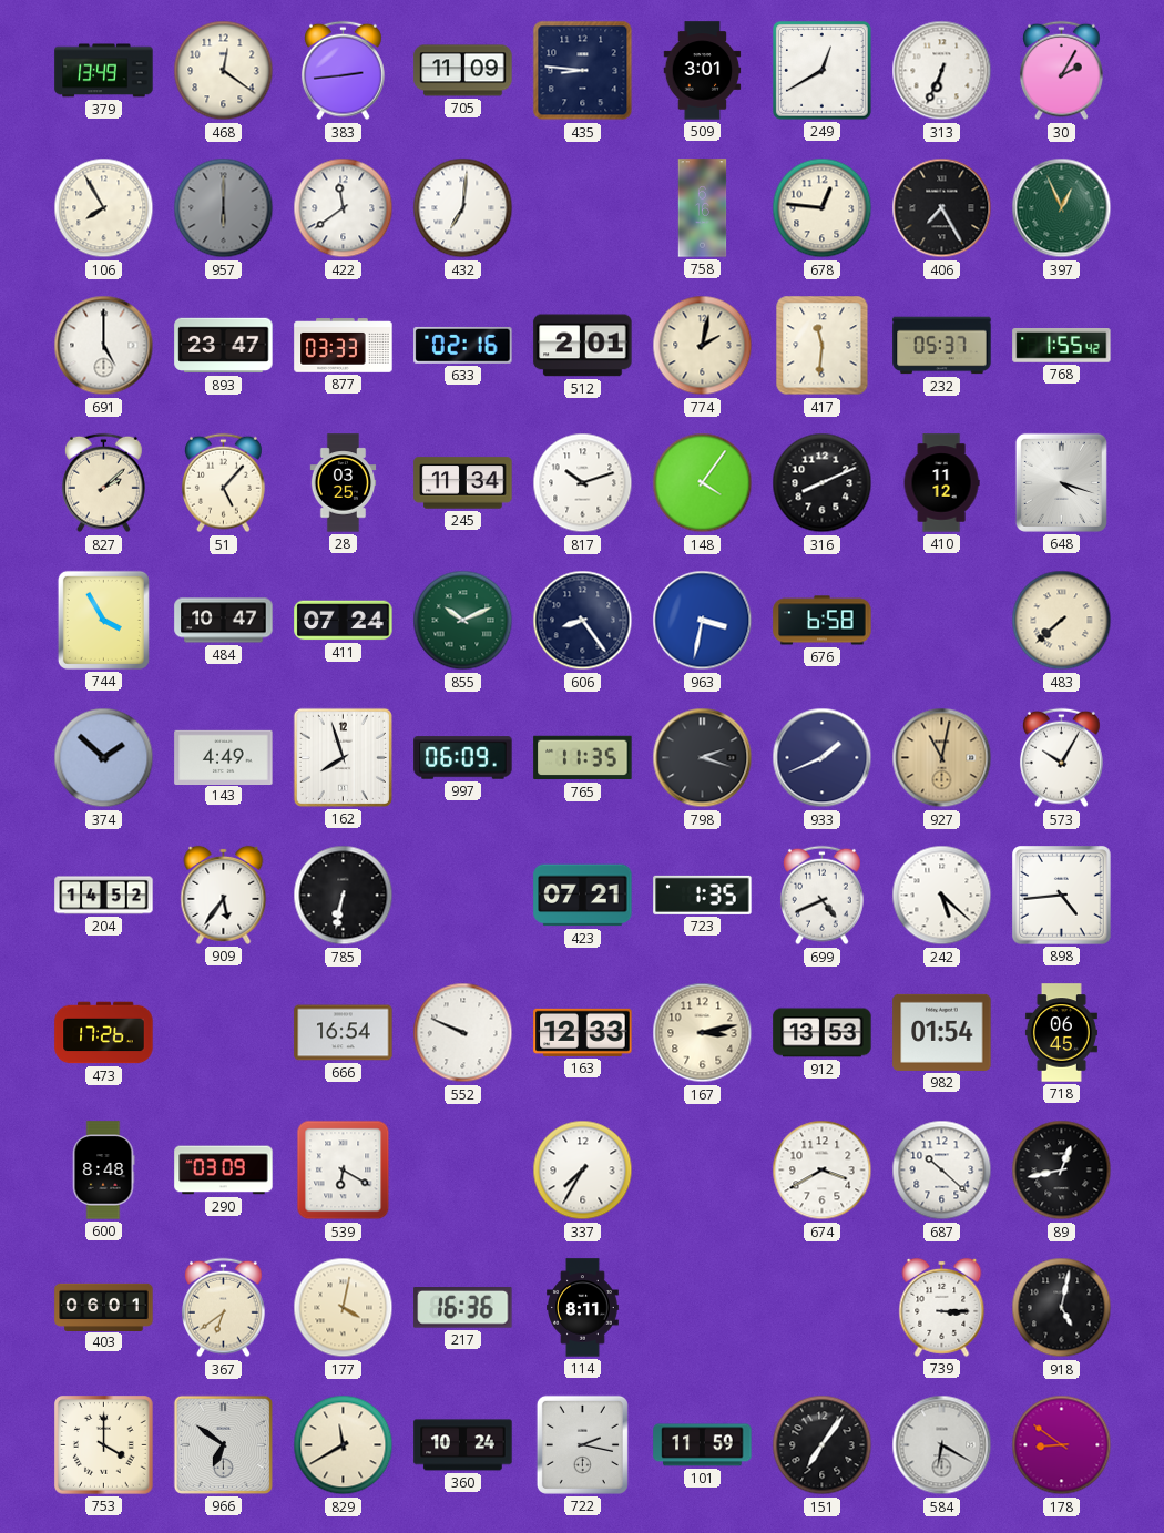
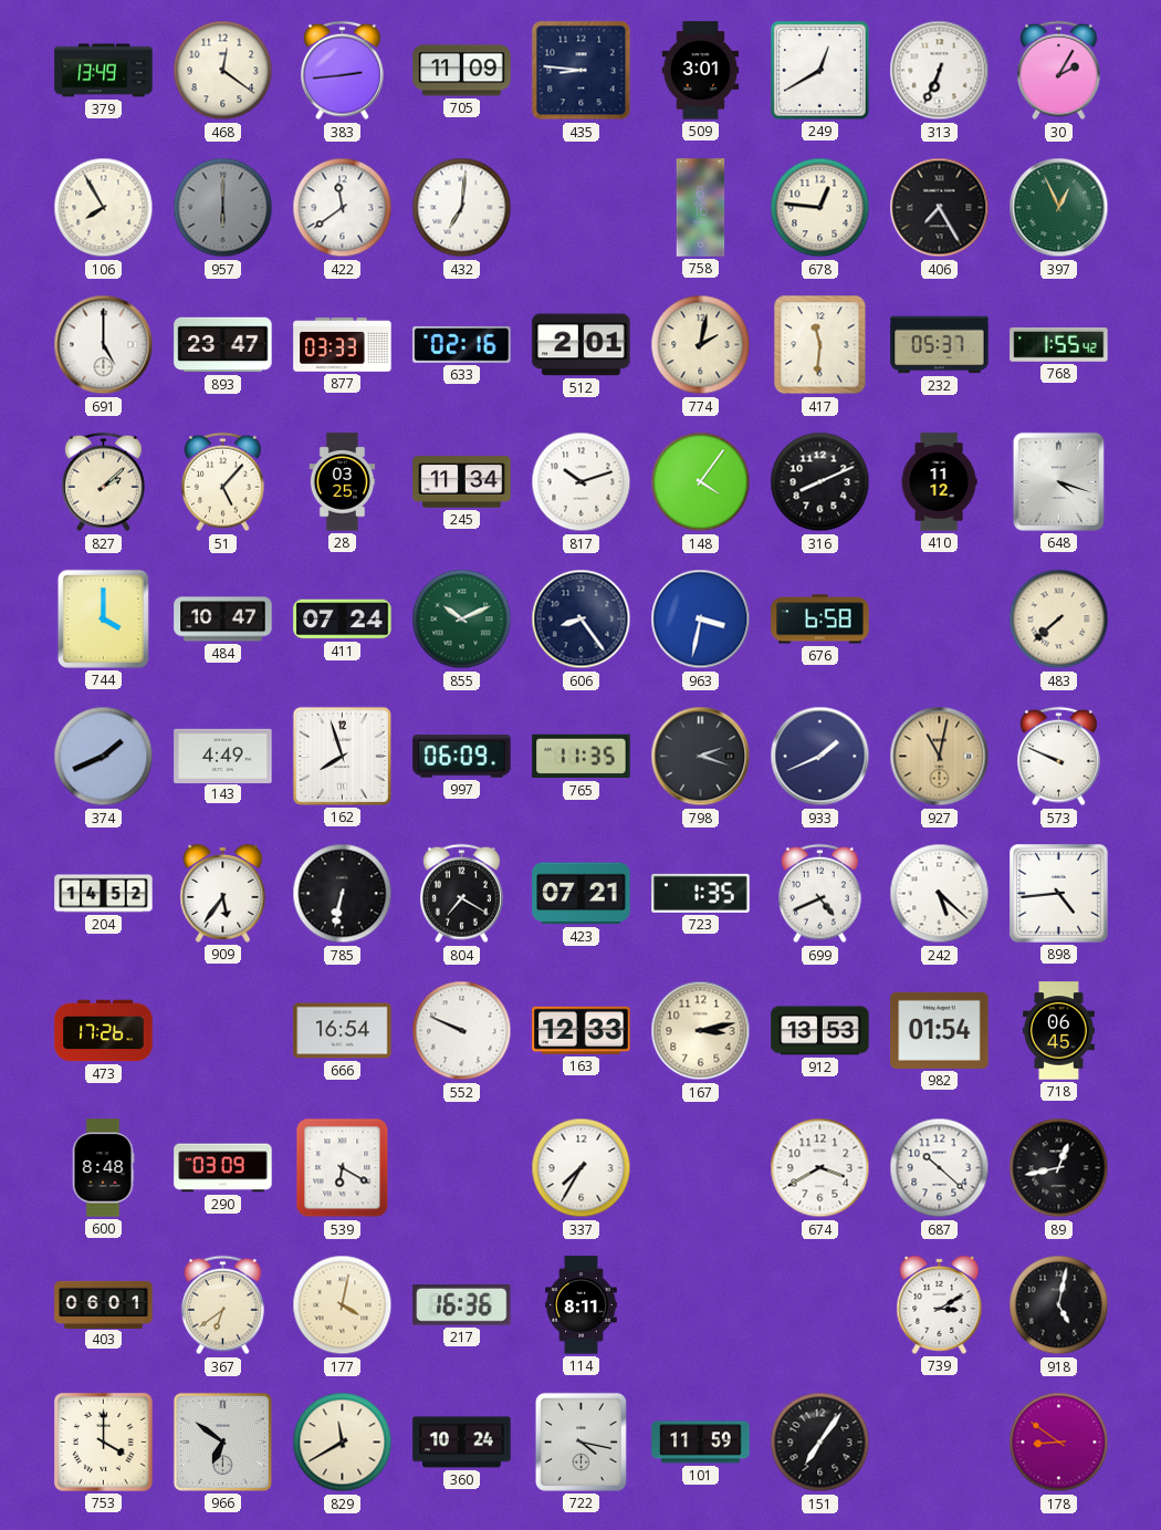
744: 3:55 -> 4:00 (103, 618)
374: 1:52 -> 1:41 (104, 757)
573: 10:05 -> 9:49 (1058, 757)
804: none -> 7:20 (461, 894)
739: 3:15 -> 3:10 (940, 1304)
722: 2:17 -> 4:17 (580, 1441)
584: 6:20 -> none (942, 1445)
